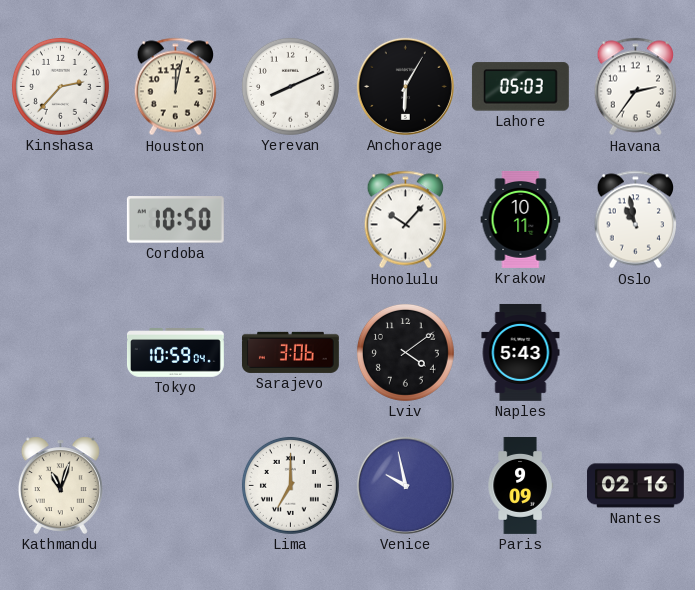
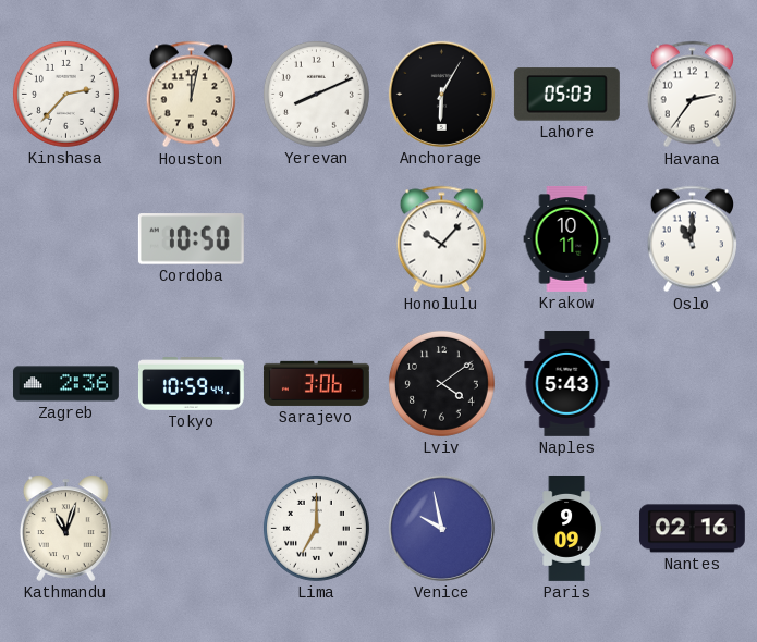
Oslo: 10:58 -> 11:00 (692, 239)
Zagreb: none -> 2:36 (65, 384)
Tokyo: 10:59:04 -> 10:59:44 (192, 384)
